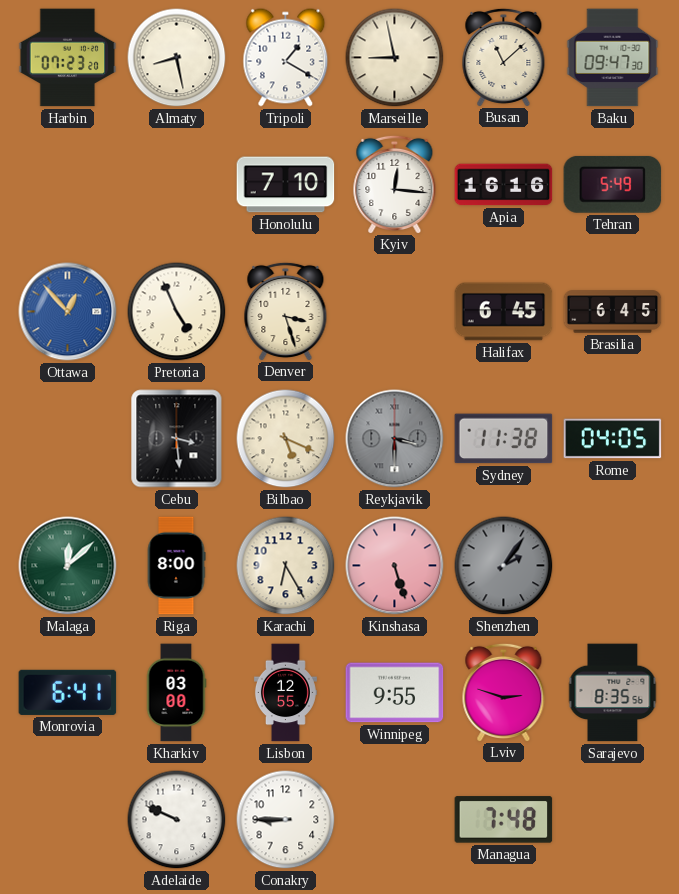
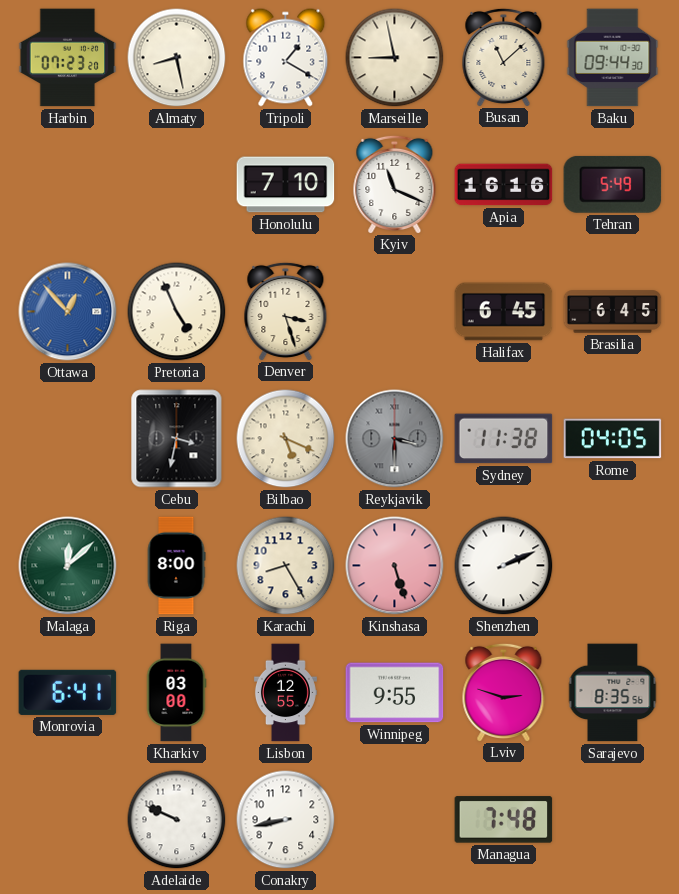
Baku: 09:47 -> 09:44 (613, 58)
Kyiv: 12:16 -> 11:19 (395, 184)
Cebu: 3:29 -> 3:32 (177, 439)
Karachi: 6:25 -> 8:25 (286, 566)
Shenzhen: 2:06 -> 2:11 (504, 566)
Shenzhen dial: grey -> white (504, 566)
Conakry: 8:45 -> 8:43 (286, 820)
